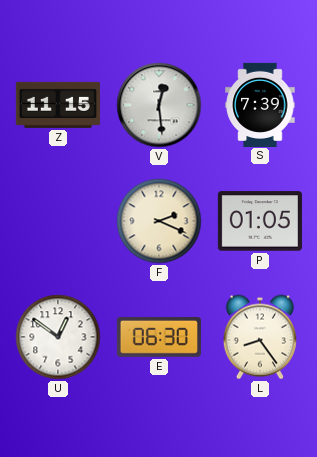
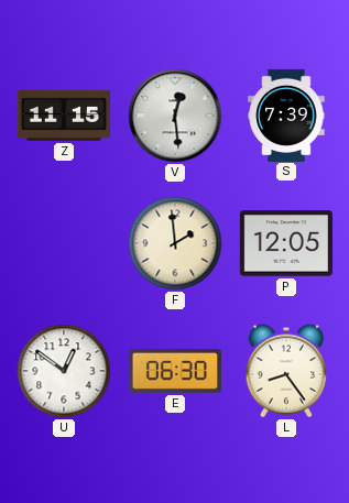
F: 2:19 -> 1:59 (175, 243)
P: 01:05 -> 12:05 (286, 243)
